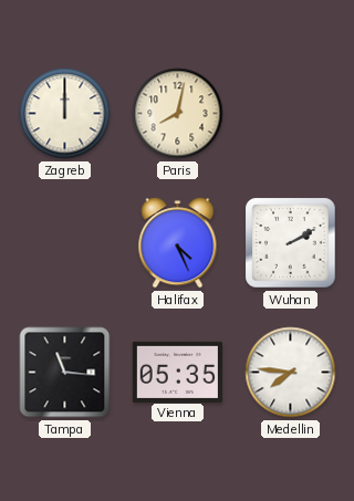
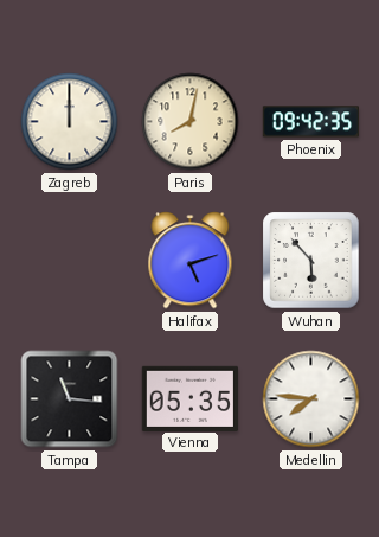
Phoenix: none -> 09:42 (310, 122)
Halifax: 4:26 -> 5:12 (191, 261)
Wuhan: 2:10 -> 5:53 (311, 261)
